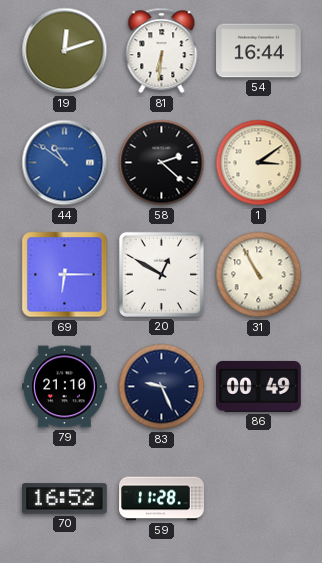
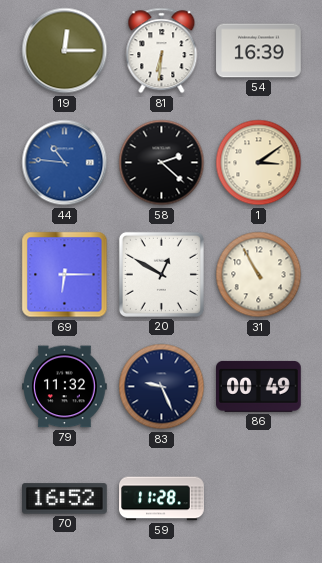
19: 12:12 -> 12:15 (65, 51)
54: 16:44 -> 16:39 (259, 51)
44: 10:51 -> 10:46 (65, 163)
79: 21:10 -> 11:32 (65, 387)
